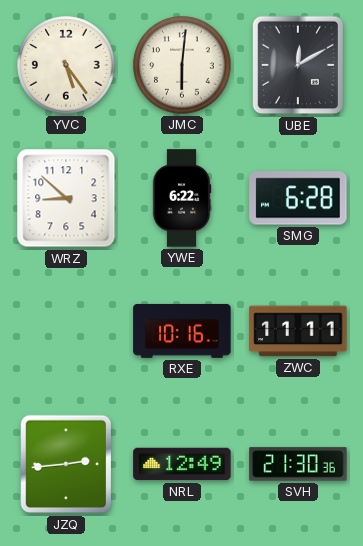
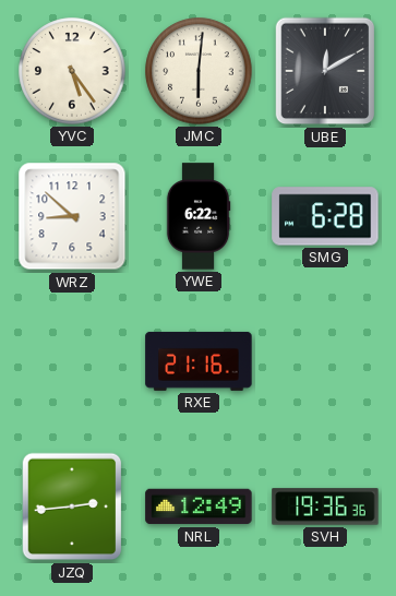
RXE: 10:16 -> 21:16 (199, 361)
ZWC: 11:11 -> none (298, 331)
SVH: 21:30 -> 19:36 (325, 506)
